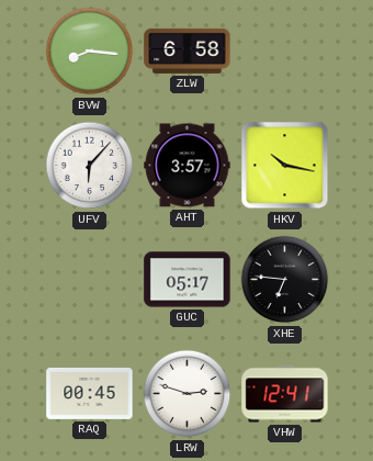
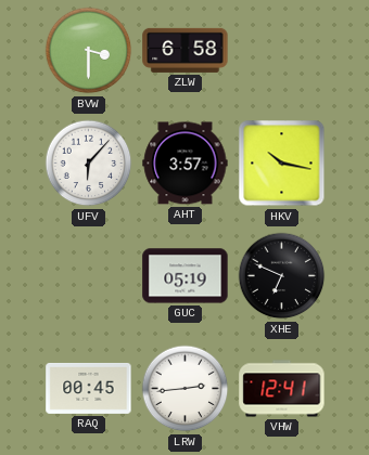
BVW: 8:16 -> 3:30 (89, 51)
GUC: 05:17 -> 05:19 (186, 276)
XHE: 6:46 -> 6:49 (282, 276)
LRW: 2:48 -> 2:44 (186, 389)
